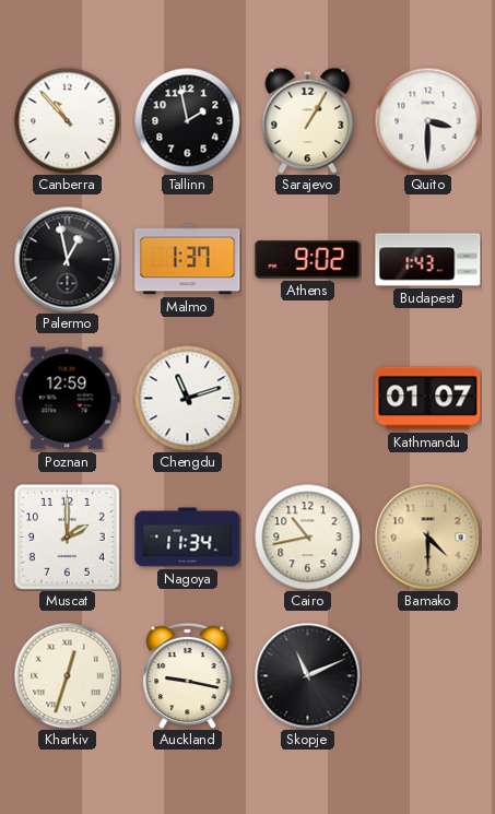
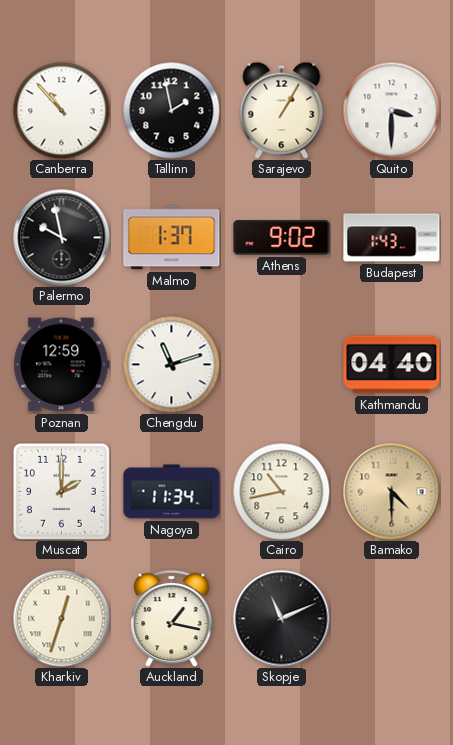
Palermo: 12:58 -> 9:58 (62, 238)
Kathmandu: 01:07 -> 04:40 (392, 365)
Auckland: 9:17 -> 1:17 (172, 618)
